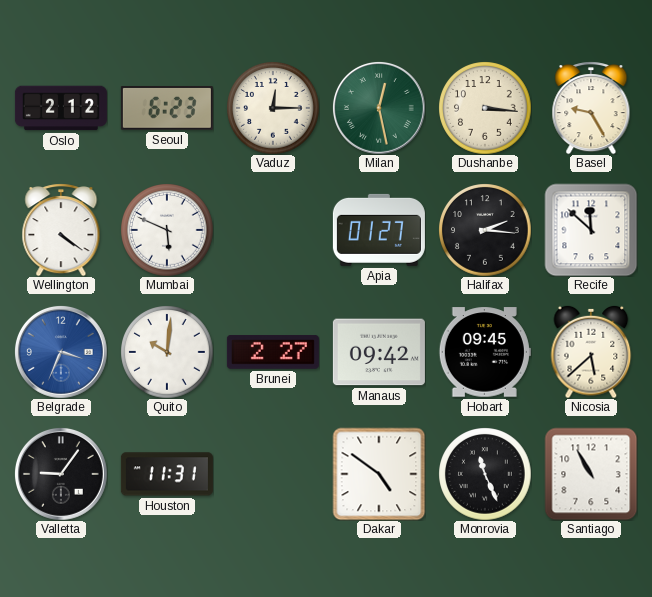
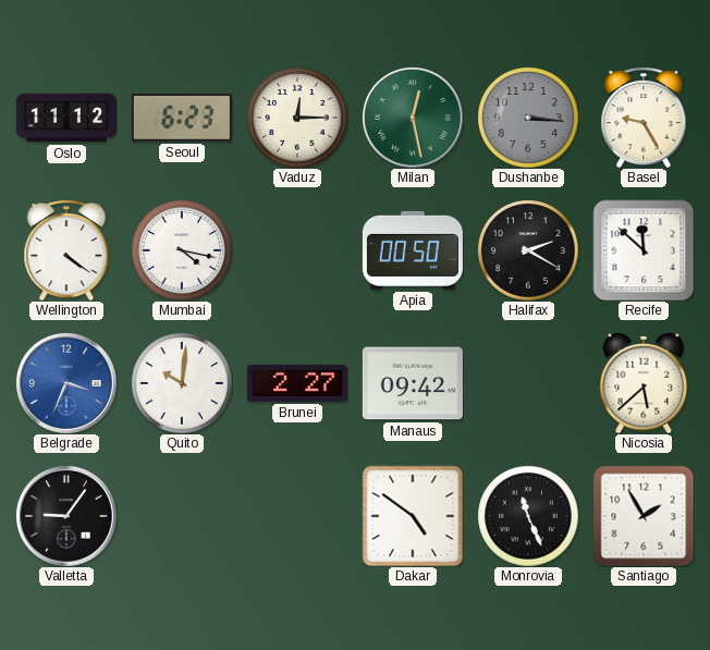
Oslo: 2:12 -> 11:12 (66, 118)
Dushanbe dial: cream -> grey (528, 118)
Mumbai: 5:49 -> 4:17 (182, 250)
Apia: 01:27 -> 00:50 (413, 250)
Halifax: 2:16 -> 2:20 (528, 250)
Hobart: 09:45 -> none (485, 352)
Houston: 11:31 -> none (167, 474)
Santiago: 10:55 -> 1:55 (644, 516)
